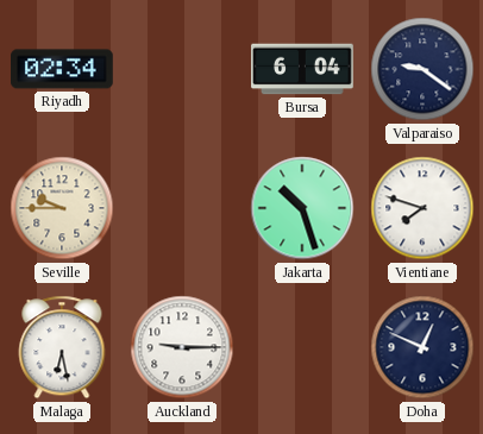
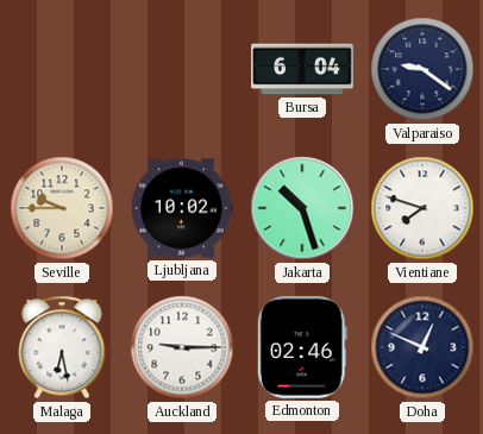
Riyadh: 02:34 -> none (63, 69)
Ljubljana: none -> 10:02 (182, 208)
Edmonton: none -> 02:46 (302, 347)
